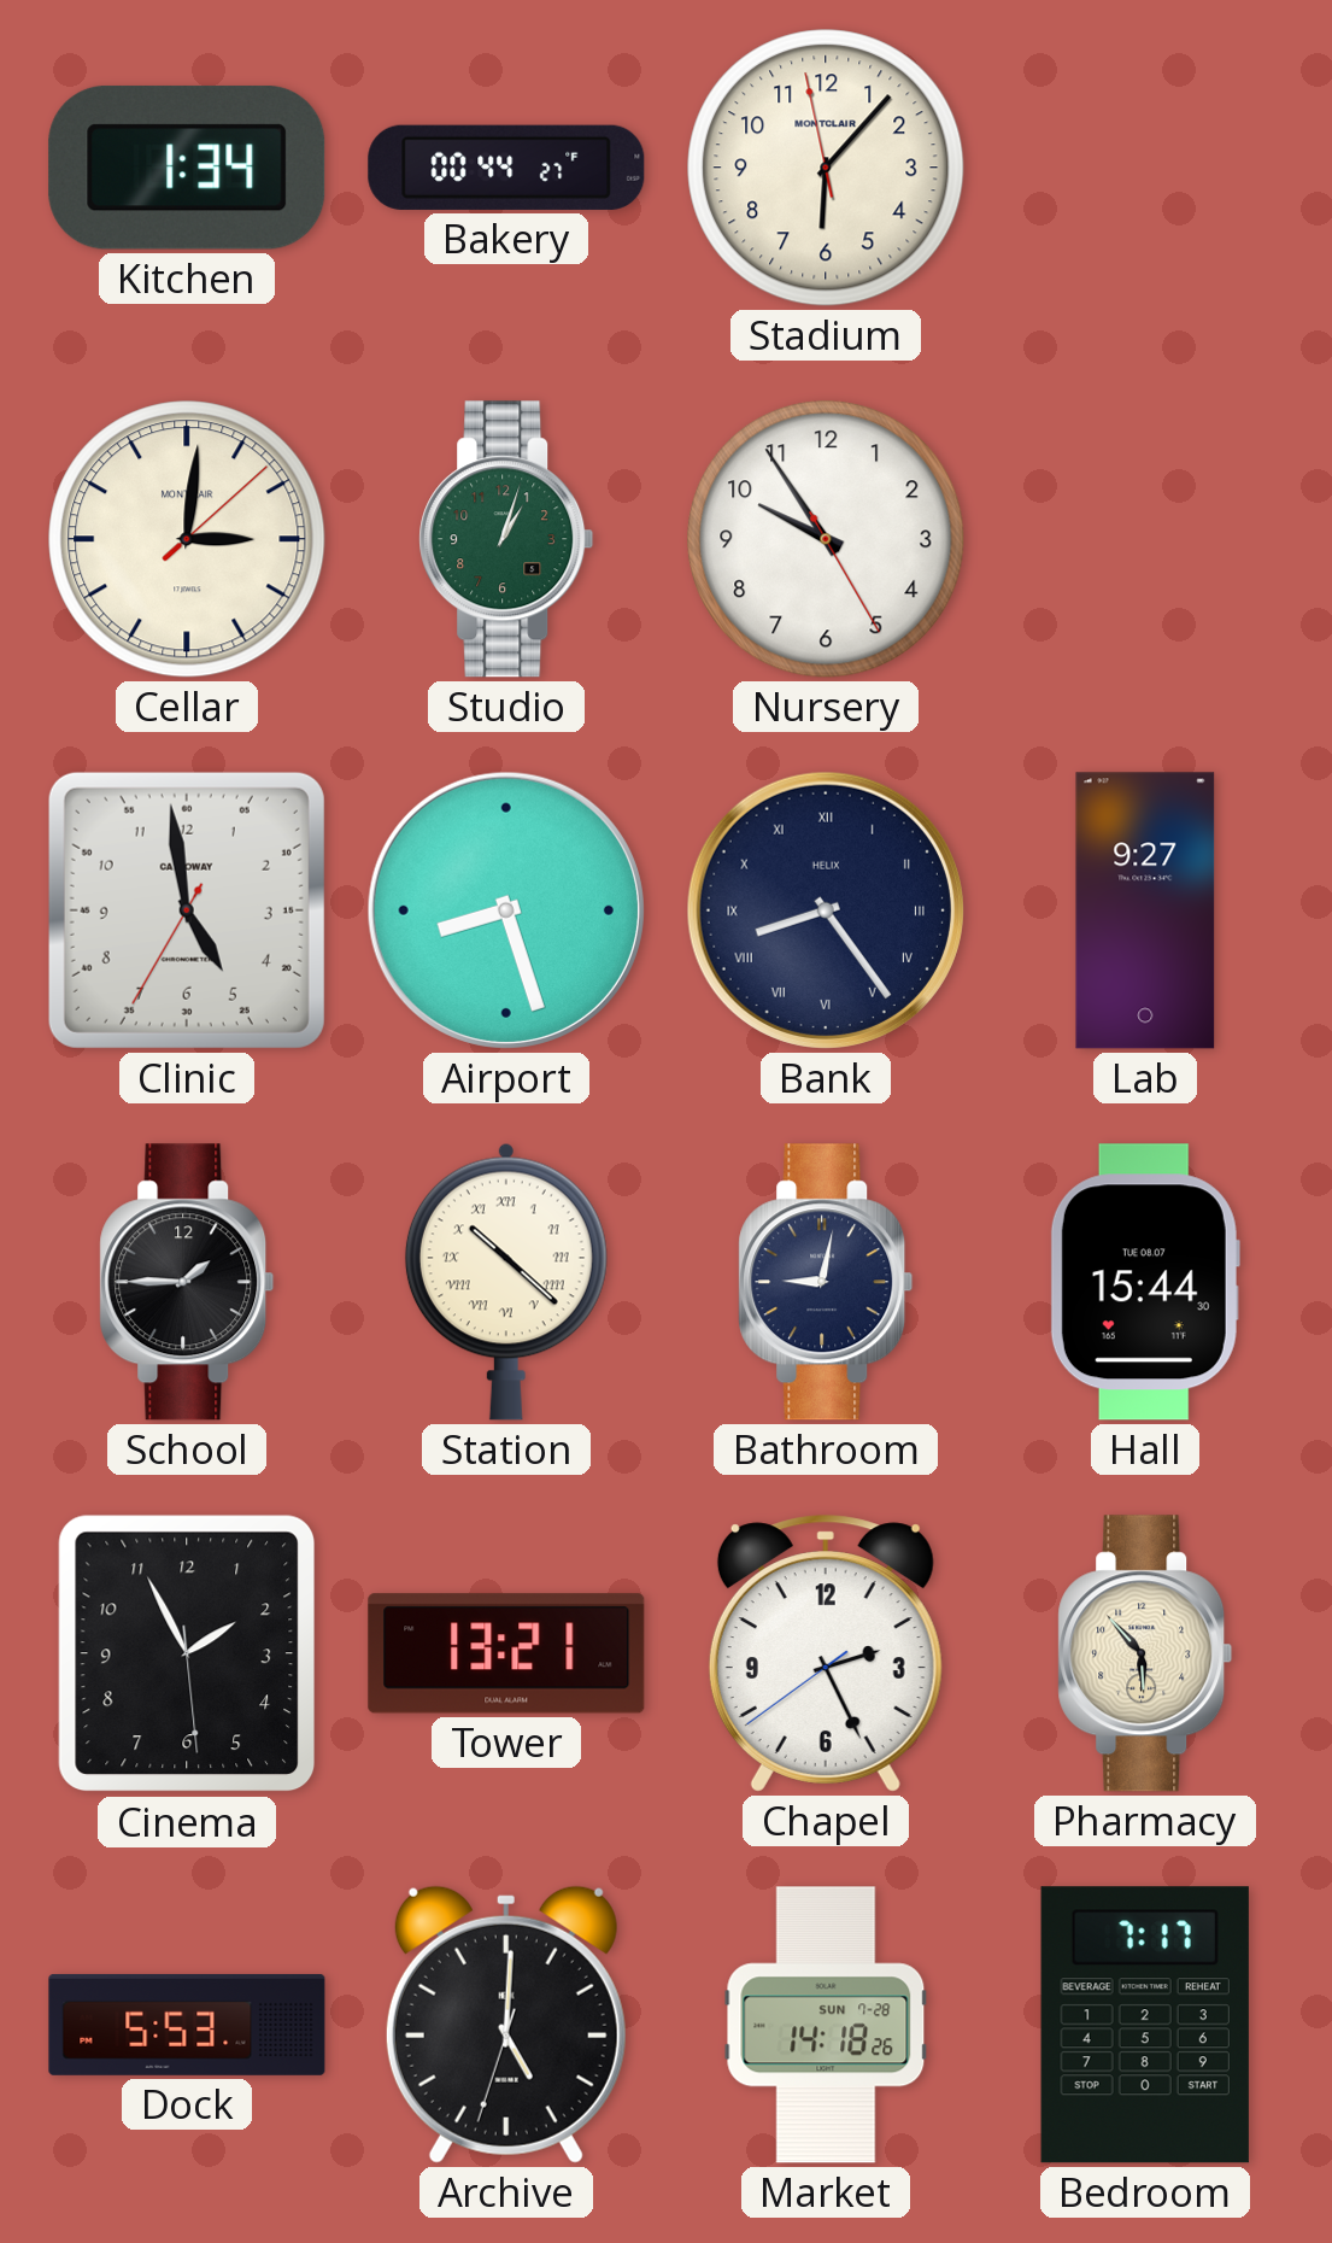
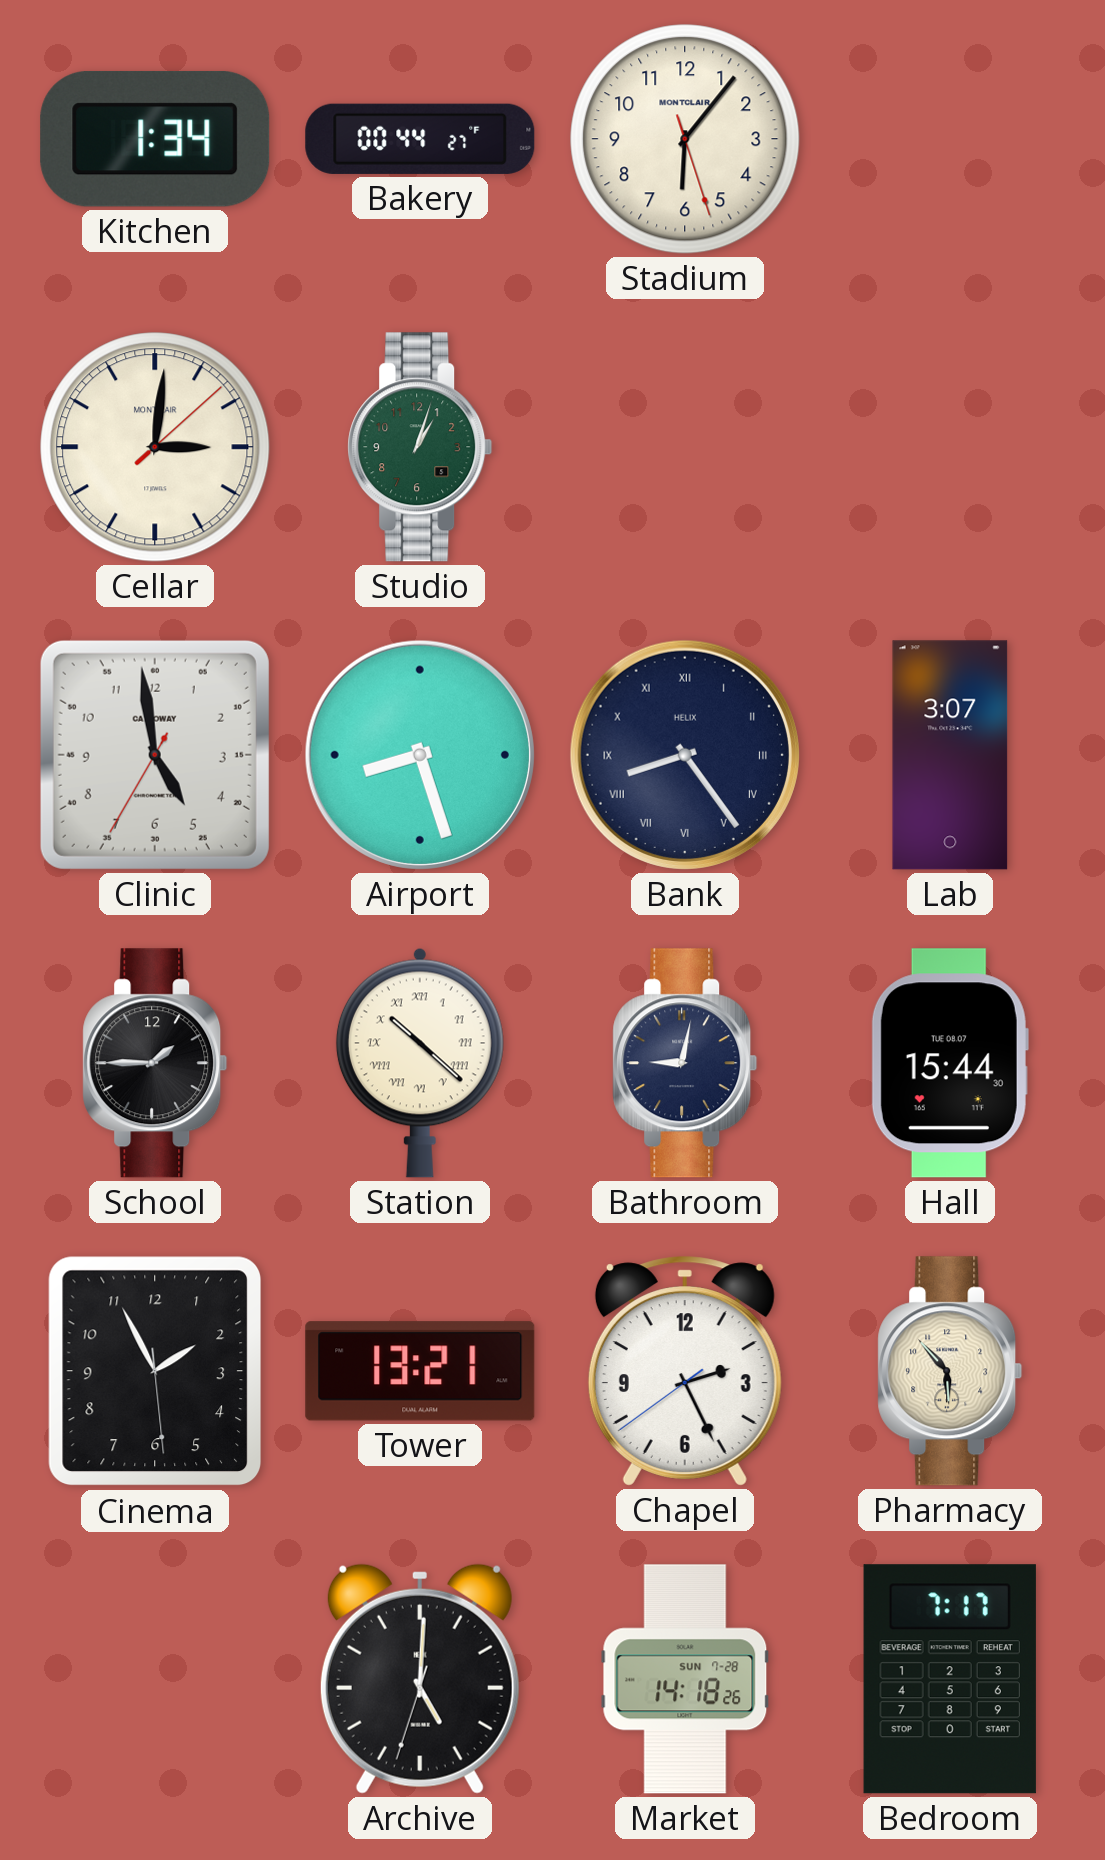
Stadium: 6:06:58 -> 6:06:27 (685, 139)
Nursery: 9:54 -> none (826, 539)
Lab: 9:27 -> 3:07 (950, 755)
Dock: 5:53 -> none (187, 2025)
